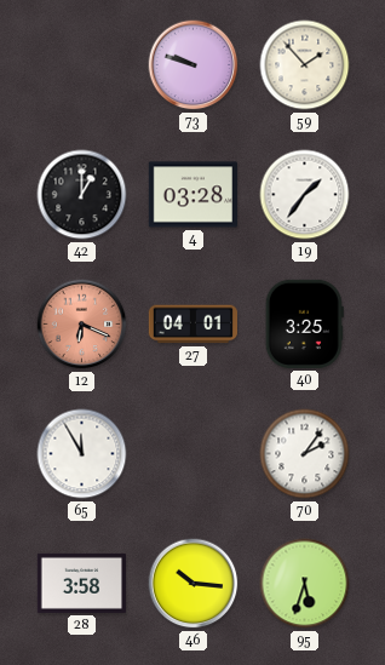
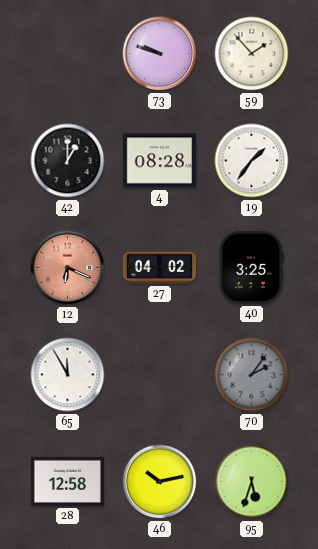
4: 03:28 -> 08:28 (159, 161)
27: 04:01 -> 04:02 (159, 268)
70 dial: white -> grey (252, 375)
28: 3:58 -> 12:58 (67, 481)
46: 10:16 -> 10:13 (160, 482)
